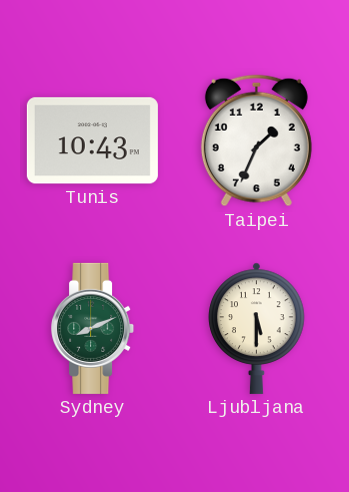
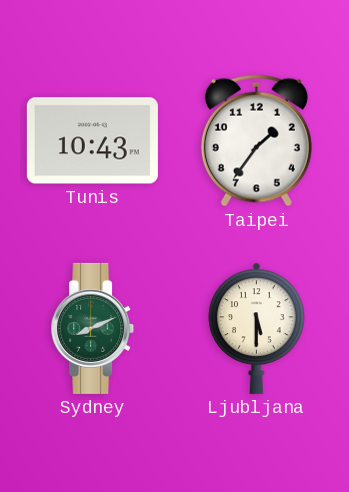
Taipei: 1:34 -> 1:36 (256, 141)
